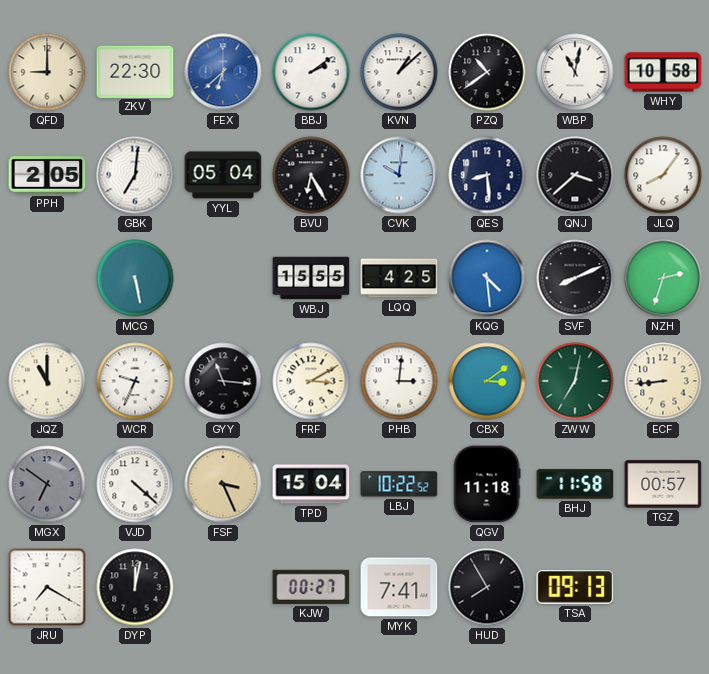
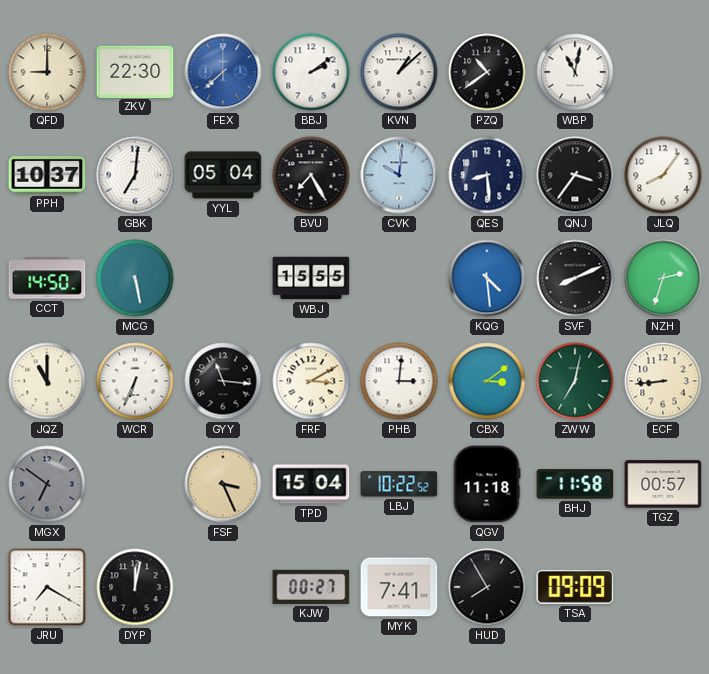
FEX: 6:38 -> 7:38 (223, 72)
WHY: 10:58 -> none (663, 72)
PPH: 2:05 -> 10:37 (47, 176)
BVU: 6:25 -> 7:25 (311, 175)
QNJ: 3:38 -> 3:36 (575, 175)
CCT: none -> 14:50 (47, 278)
LQQ: 4:25 -> none (399, 278)
WCR: 9:34 -> 6:34 (135, 381)
VJD: 4:22 -> none (135, 484)
TSA: 09:13 -> 09:09 (575, 587)
